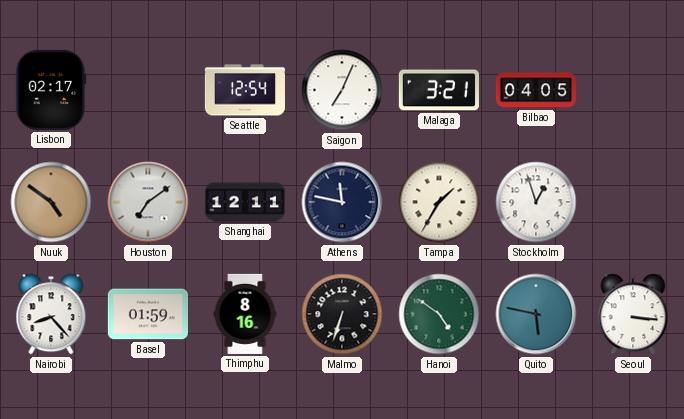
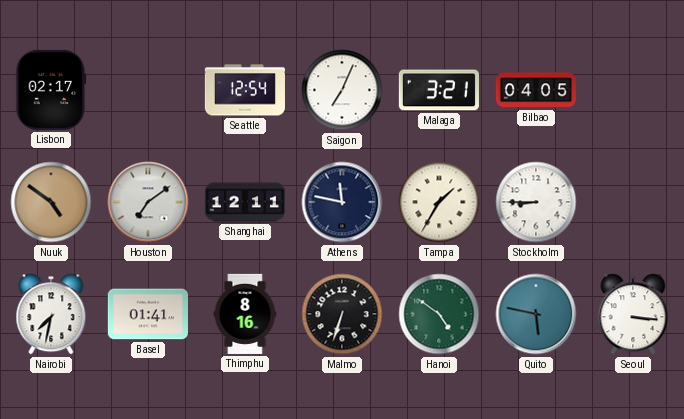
Stockholm: 12:57 -> 8:45 (536, 202)
Nairobi: 8:23 -> 7:32 (51, 314)
Basel: 01:59 -> 01:41 (148, 314)
